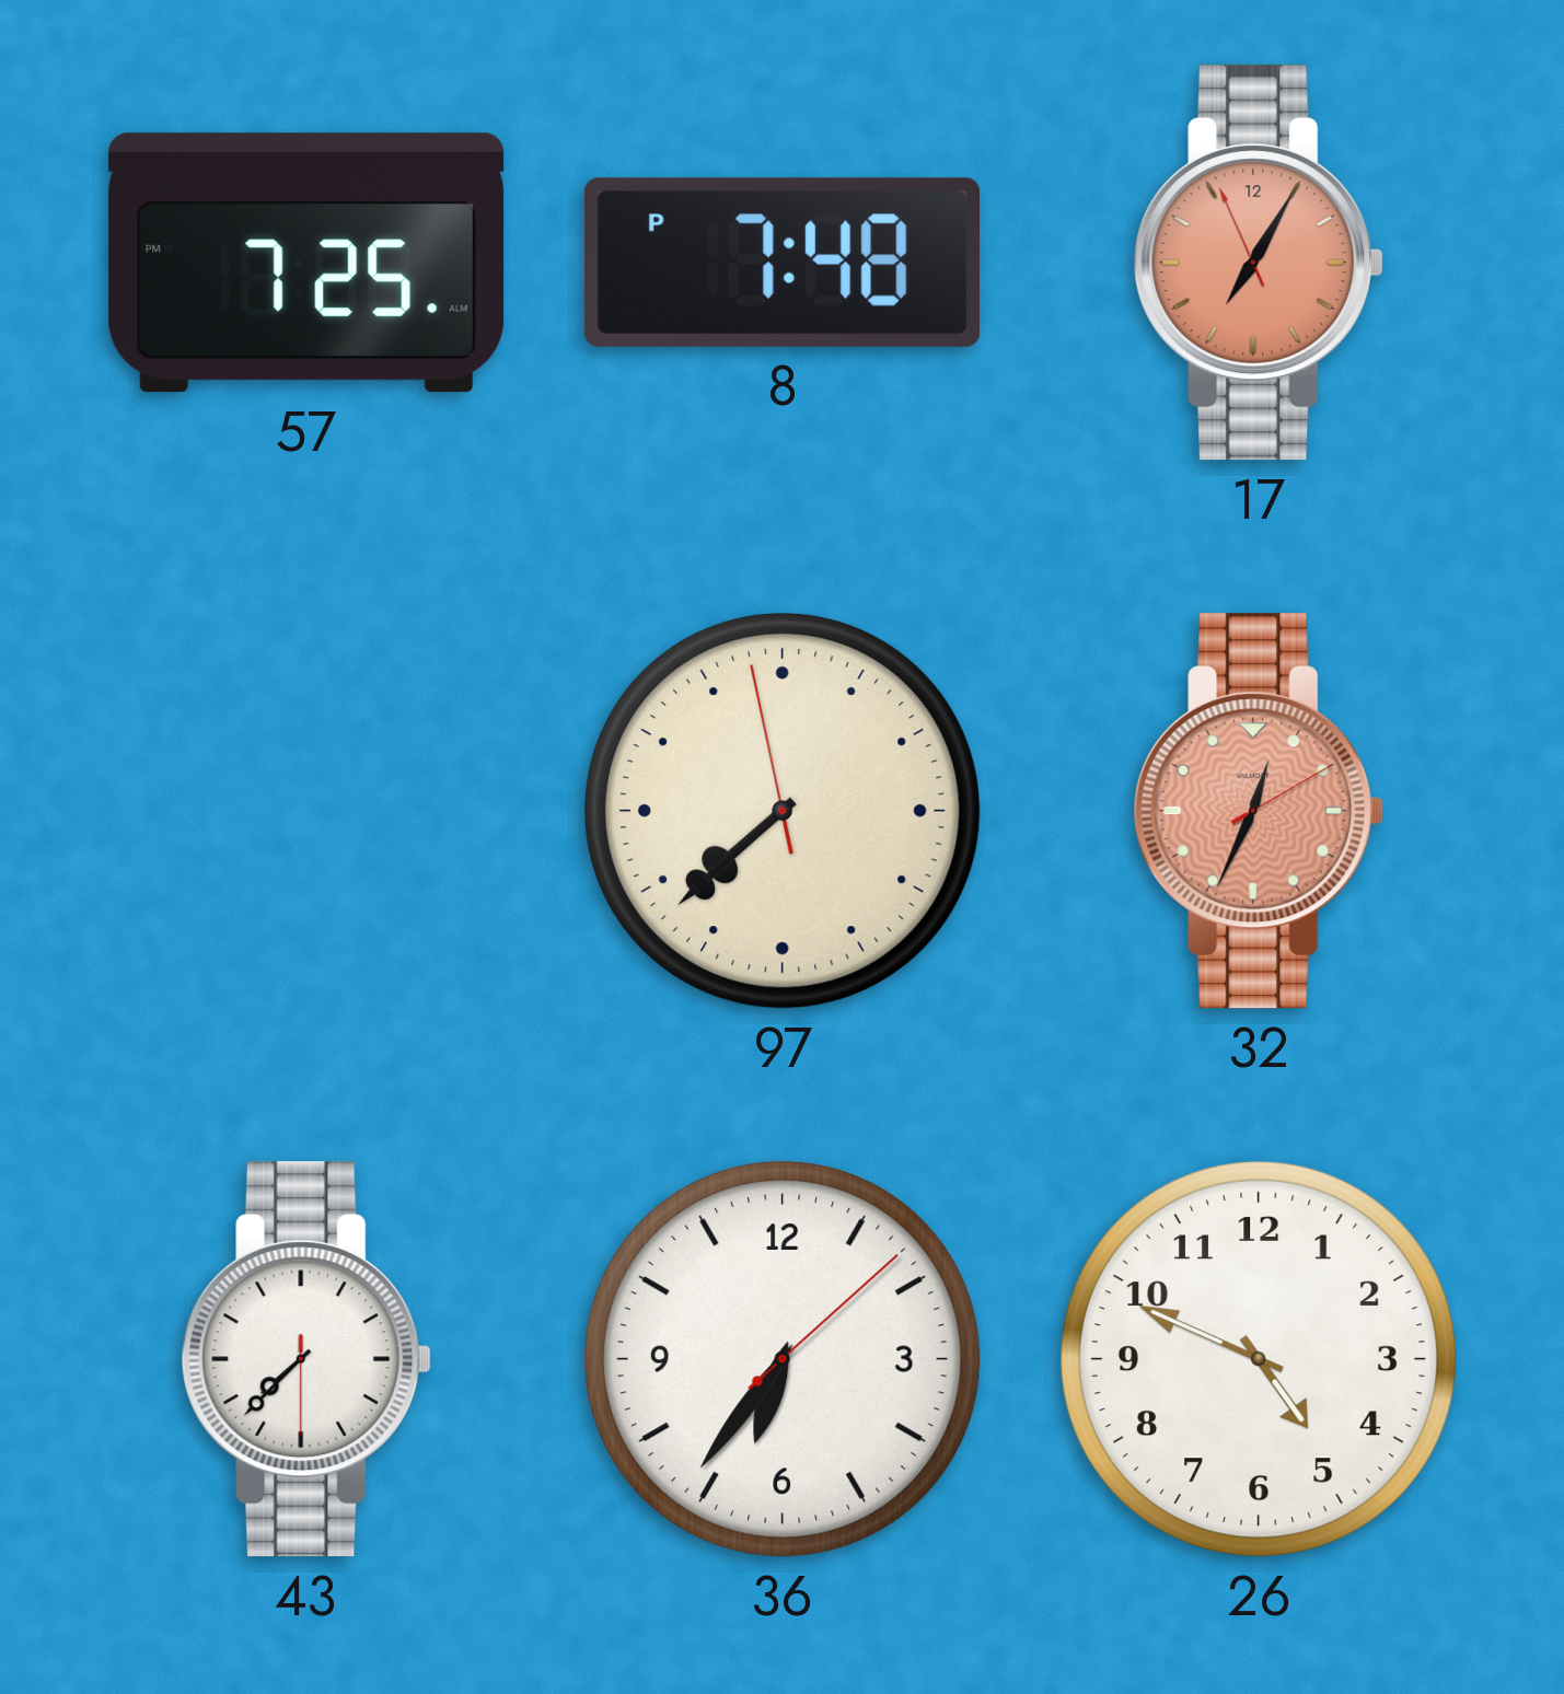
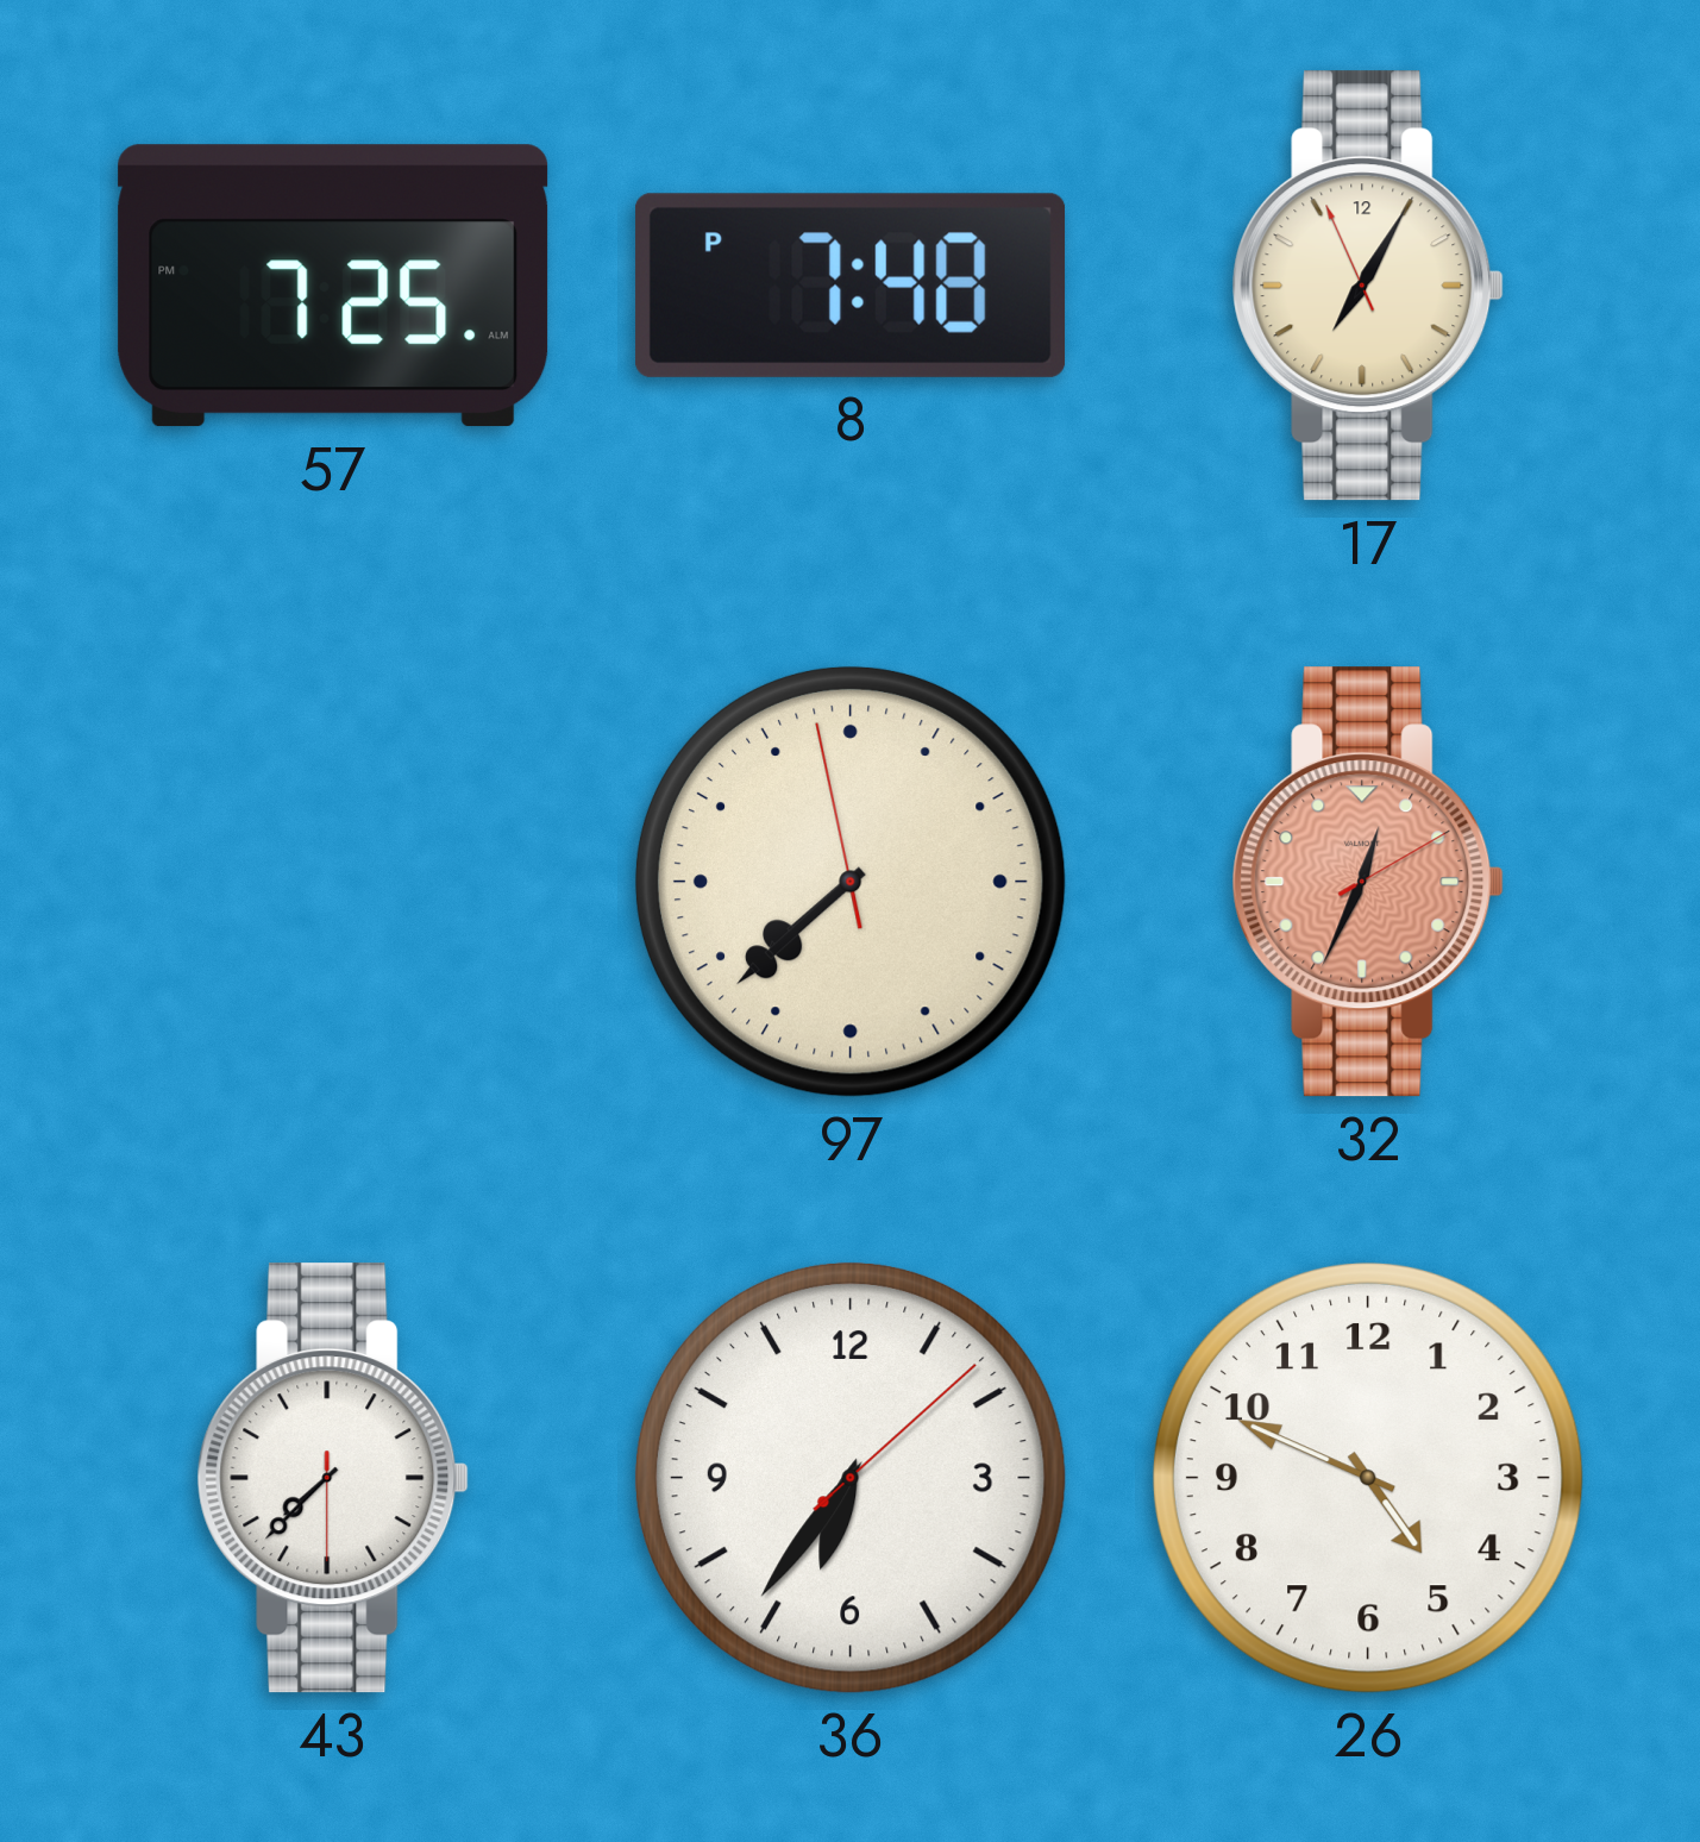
17 dial: salmon -> cream (1368, 286)
